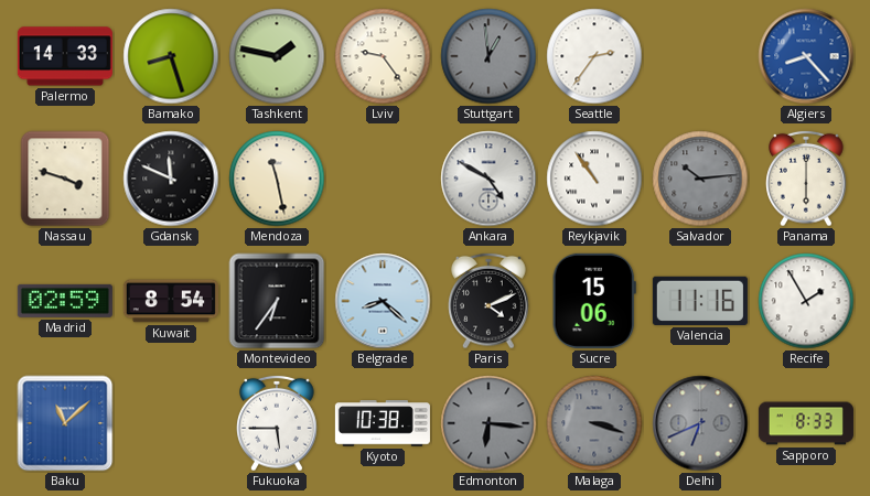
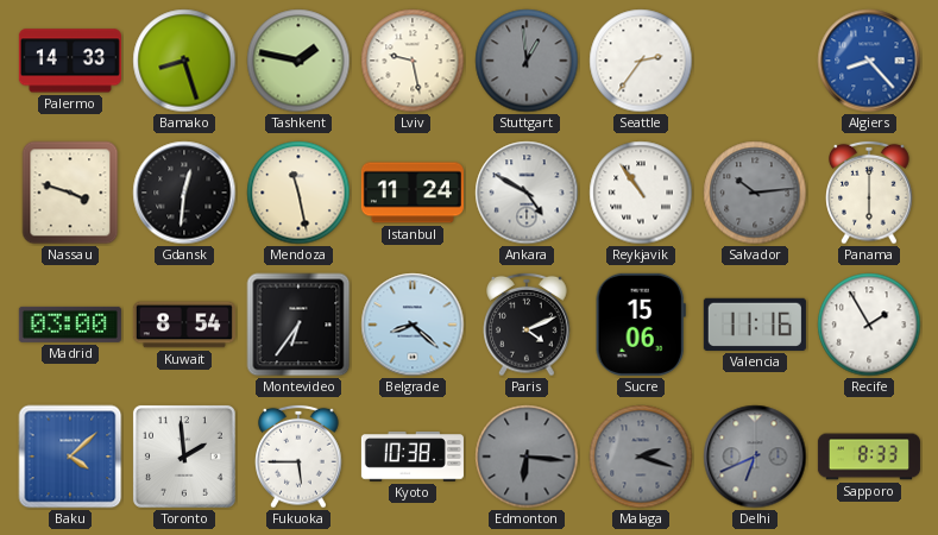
Lviv: 9:24 -> 9:28 (413, 61)
Gdansk: 11:49 -> 12:31 (184, 193)
Istanbul: none -> 11:24 (413, 193)
Madrid: 02:59 -> 03:00 (70, 325)
Baku: 11:08 -> 4:08 (70, 457)
Toronto: none -> 1:59 (184, 457)
Malaga: 3:18 -> 2:18 (641, 457)
